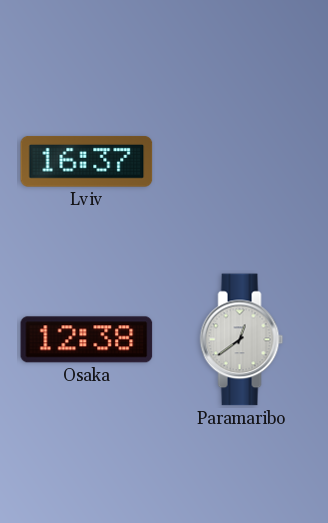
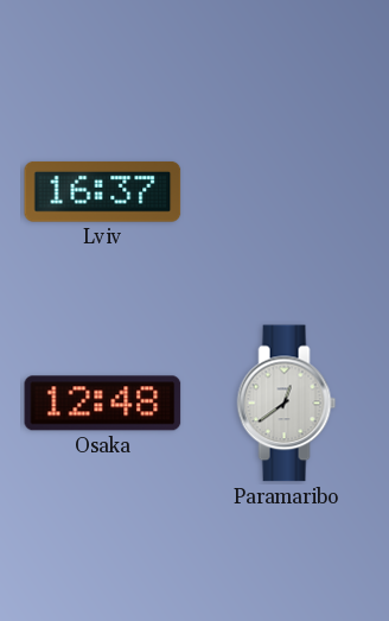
Osaka: 12:38 -> 12:48 (103, 404)
